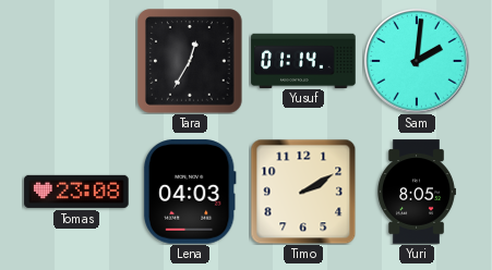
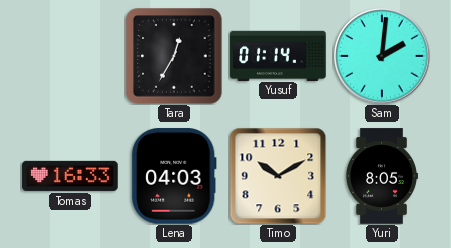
Tomas: 23:08 -> 16:33 (70, 176)
Timo: 2:10 -> 10:10 (278, 176)
